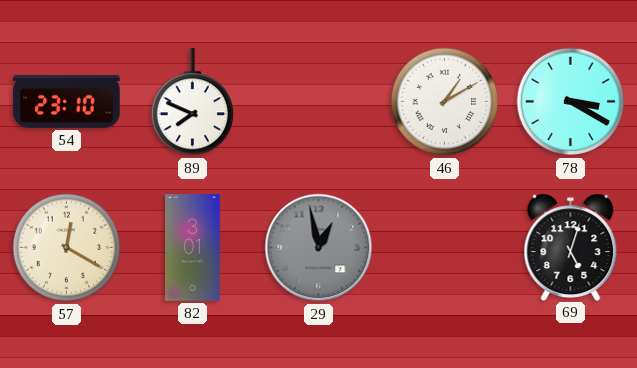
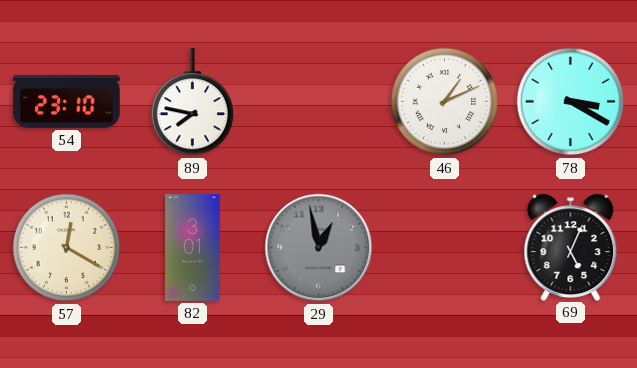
89: 7:49 -> 7:47 (192, 102)
46: 1:10 -> 1:11 (445, 102)
69: 5:03 -> 5:04 (571, 247)
